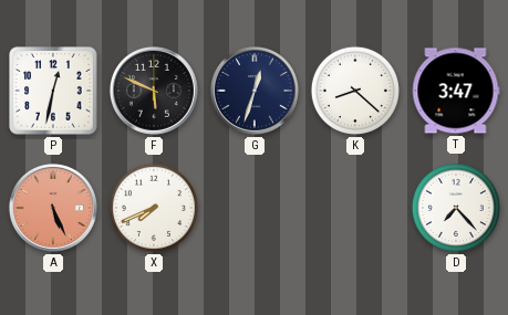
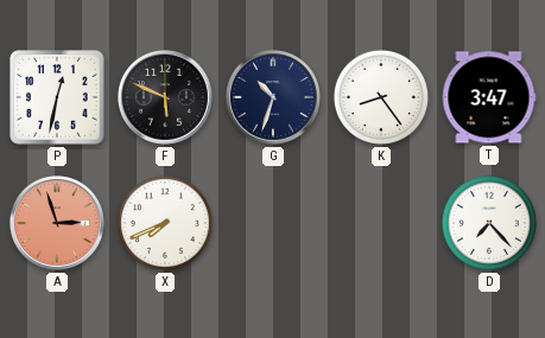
G: 12:33 -> 10:33 (273, 97)
K: 8:22 -> 8:24 (381, 97)
A: 5:26 -> 2:57 (57, 223)
